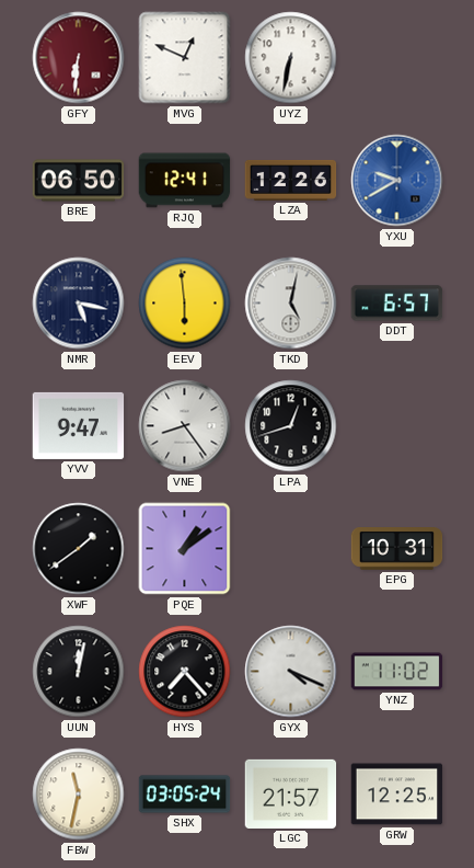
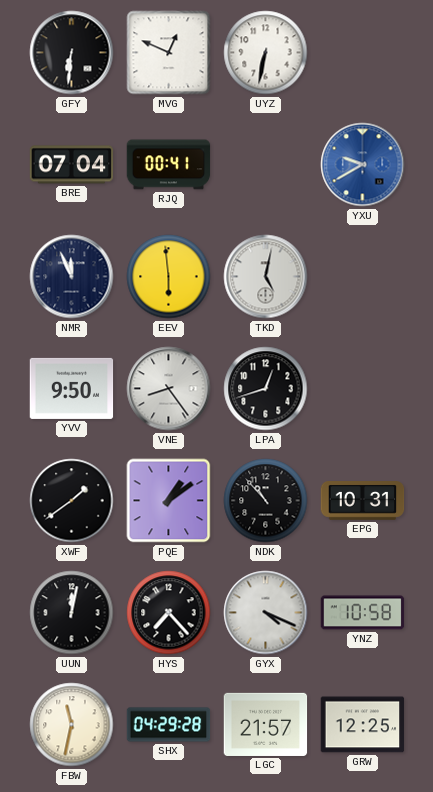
GFY dial: burgundy -> black (72, 53)
BRE: 06:50 -> 07:04 (72, 165)
RJQ: 12:41 -> 00:41 (169, 165)
LZA: 12:26 -> none (291, 180)
NMR: 5:17 -> 11:56 (72, 277)
DDT: 6:57 -> none (397, 304)
YVV: 9:47 -> 9:50 (72, 388)
NDK: none -> 10:53 (266, 501)
YNZ: 11:02 -> 10:58 (363, 613)
SHX: 03:05 -> 04:29 (169, 725)
